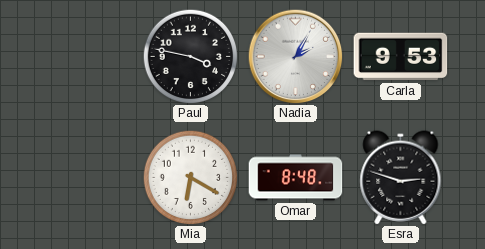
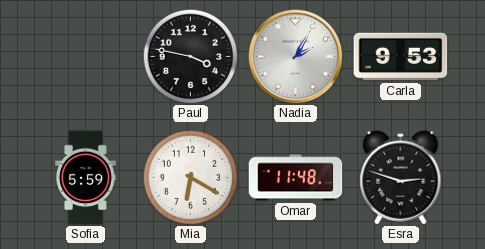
Sofia: none -> 5:59 (86, 178)
Omar: 8:48 -> 11:48 (296, 178)
